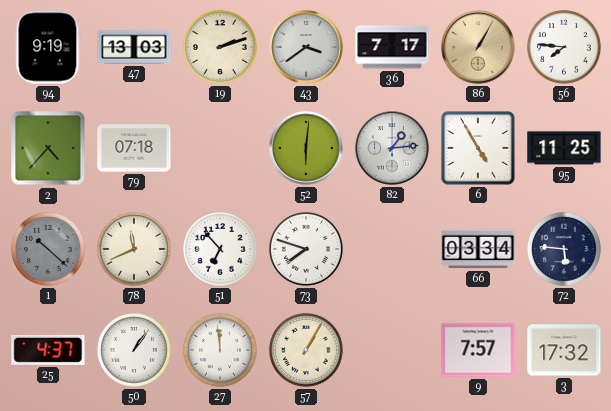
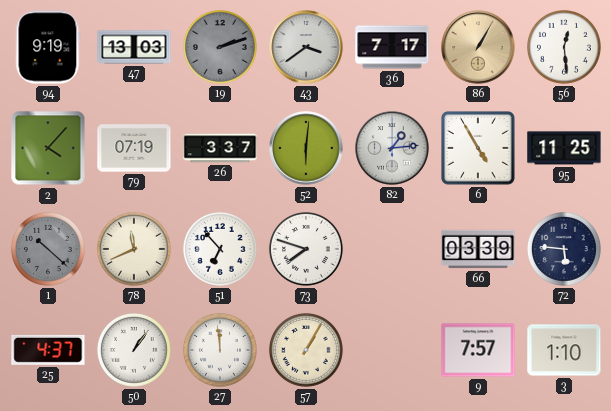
19 dial: cream -> grey (220, 47)
56: 7:46 -> 12:29 (564, 47)
2: 4:37 -> 4:07 (48, 148)
79: 07:18 -> 07:19 (134, 148)
26: none -> 3:37 (220, 148)
66: 03:34 -> 03:39 (478, 249)
3: 17:32 -> 1:10 (564, 350)
